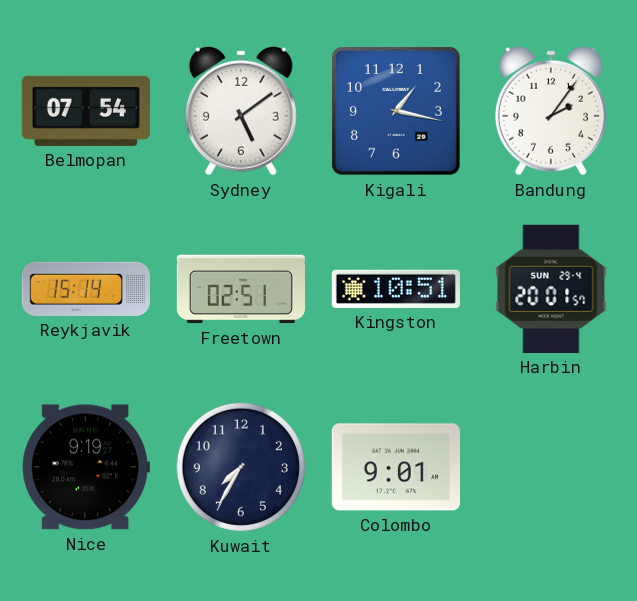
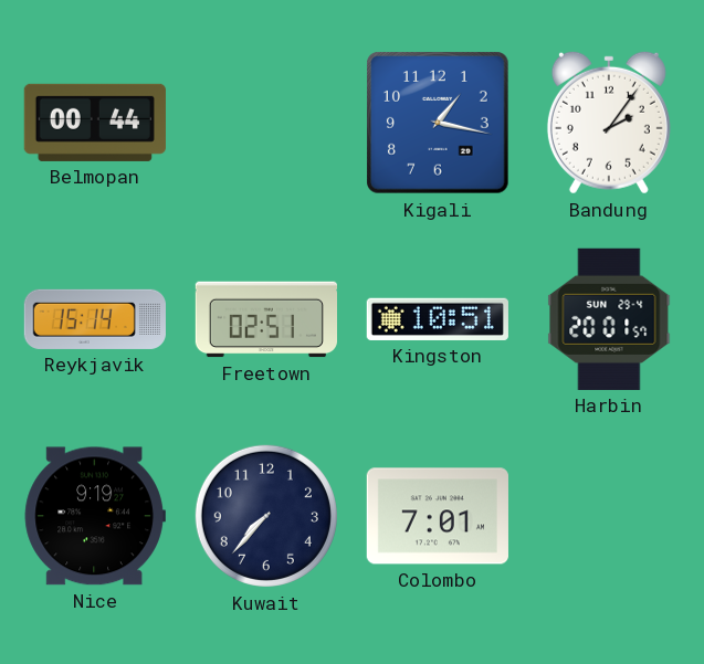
Belmopan: 07:54 -> 00:44 (95, 123)
Sydney: 5:09 -> none (241, 111)
Kuwait: 7:35 -> 7:37 (266, 516)
Colombo: 9:01 -> 7:01 (438, 516)
